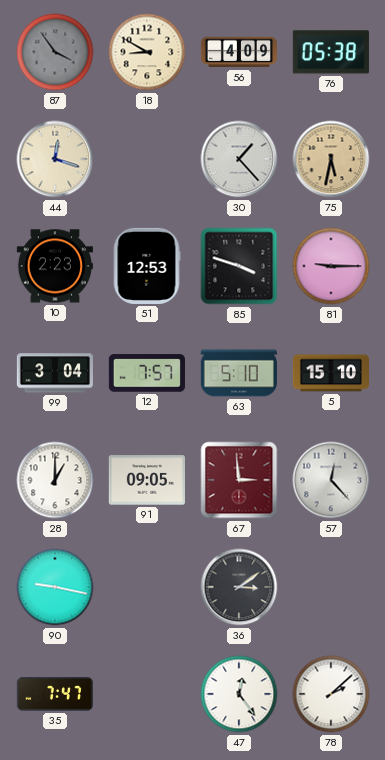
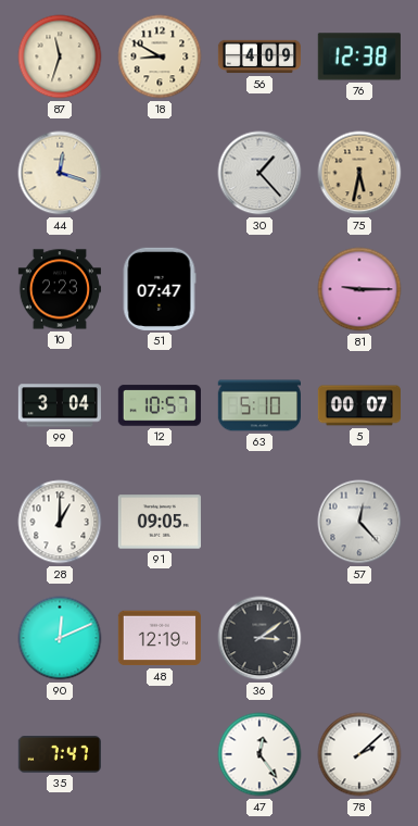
87: 3:54 -> 11:33 (60, 57)
87 dial: grey -> cream (60, 57)
76: 05:38 -> 12:38 (359, 57)
51: 12:53 -> 07:47 (160, 289)
85: 3:48 -> none (239, 266)
12: 7:57 -> 10:57 (160, 405)
5: 15:10 -> 00:07 (358, 405)
67: 2:59 -> none (239, 480)
90: 9:17 -> 12:11 (60, 638)
48: none -> 12:19 (160, 638)
